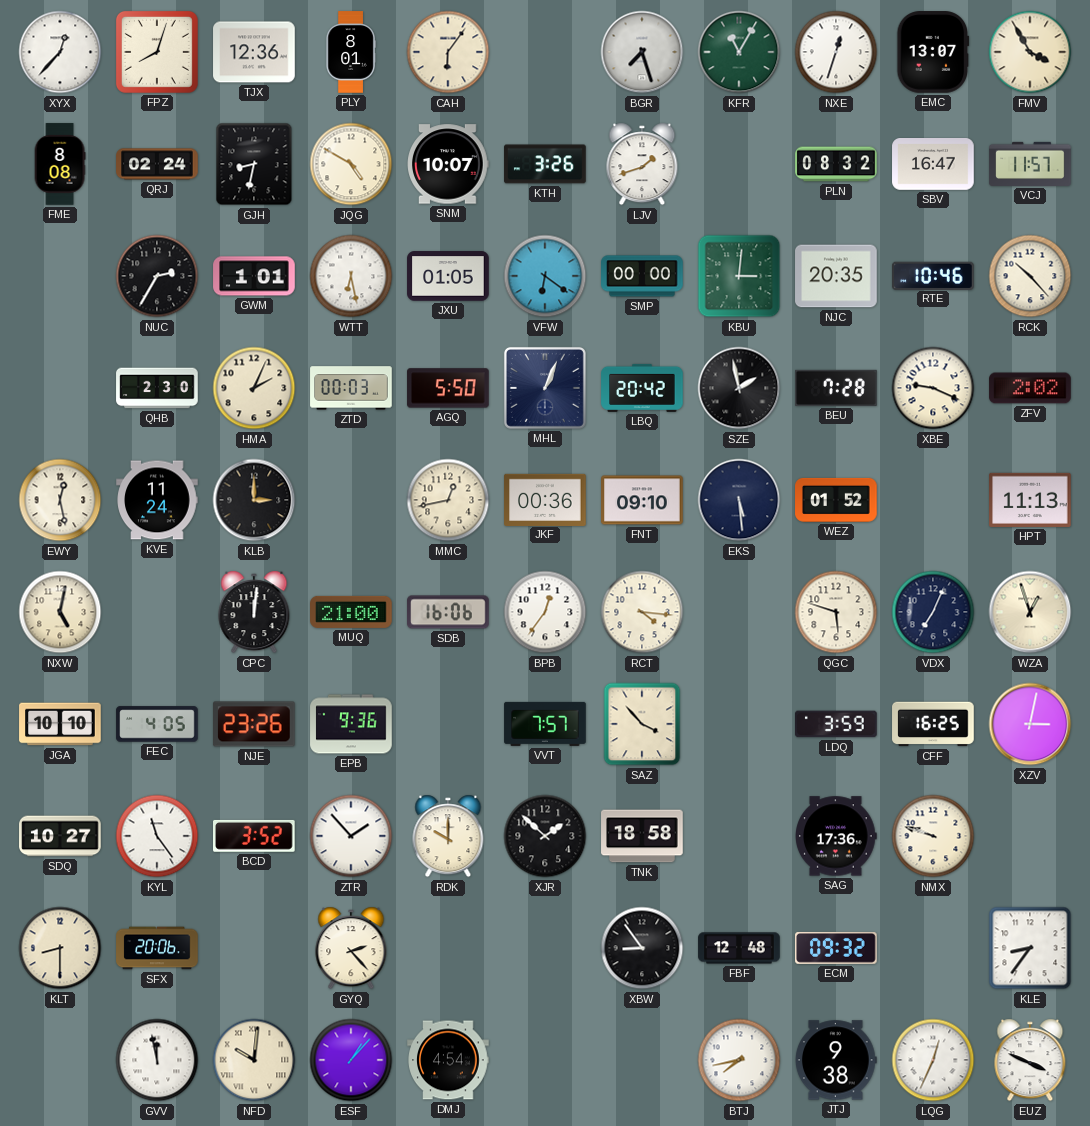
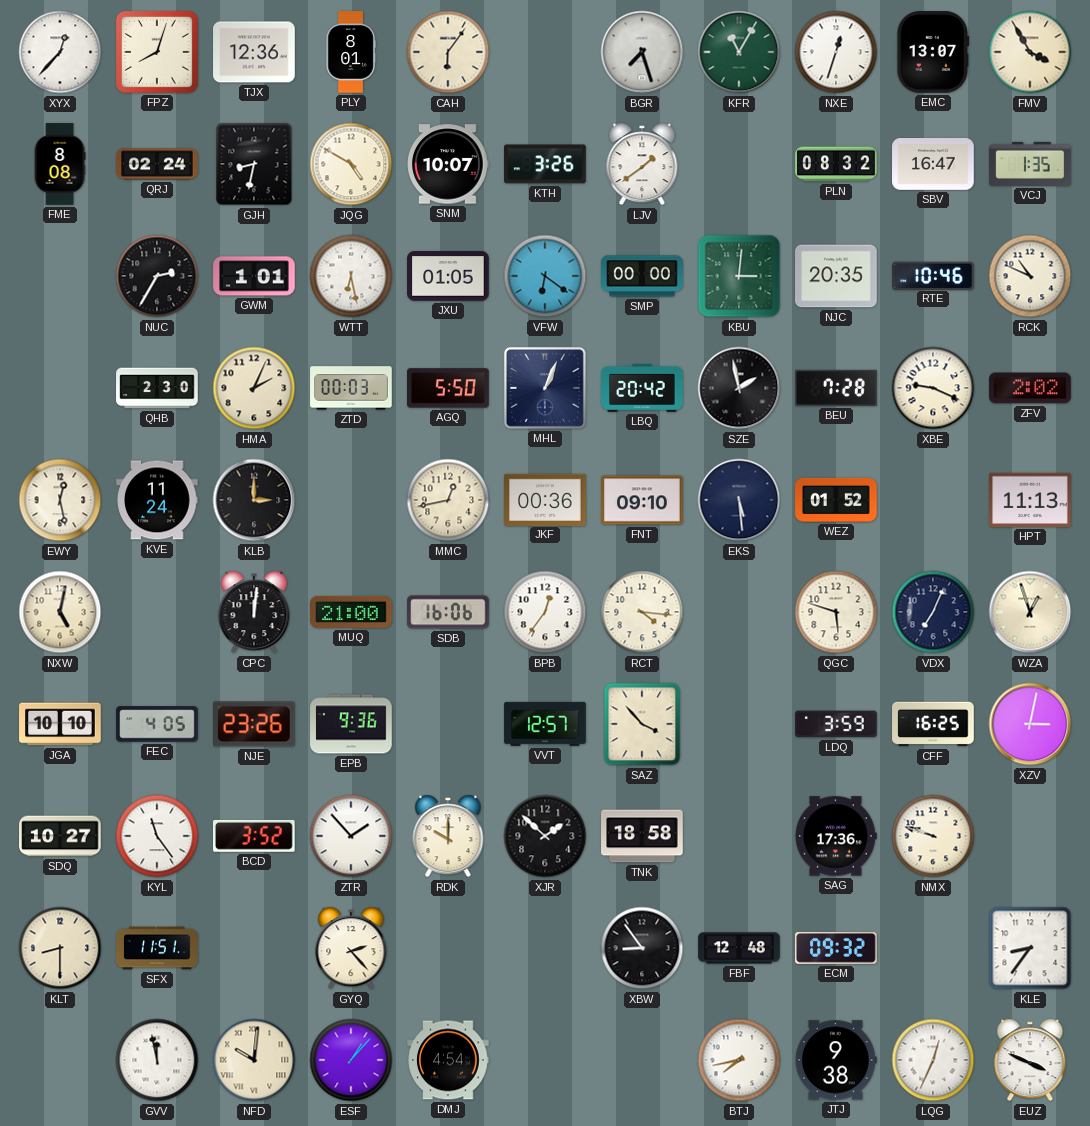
LJV: 1:42 -> 1:39 (642, 164)
VCJ: 11:57 -> 1:35 (1030, 164)
RCK: 10:23 -> 10:49 (1030, 276)
VVT: 7:57 -> 12:57 (545, 724)
SFX: 20:06 -> 11:51 (157, 948)
